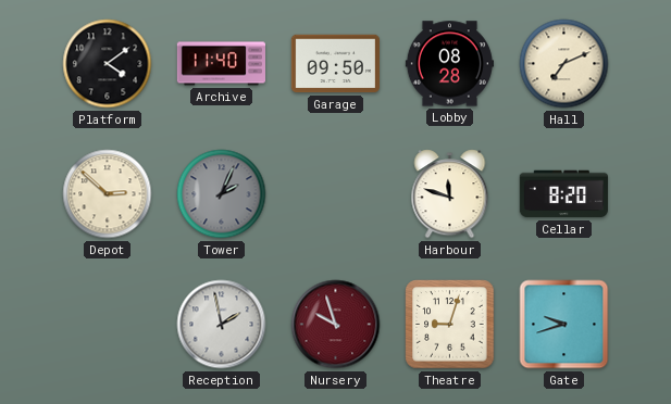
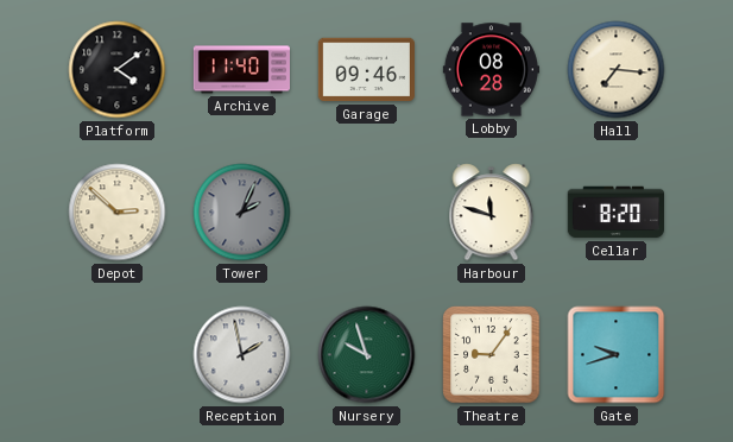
Garage: 09:50 -> 09:46 (366, 70)
Hall: 7:11 -> 7:16 (617, 70)
Nursery dial: burgundy -> green (367, 355)
Theatre: 9:03 -> 9:06 (492, 355)
